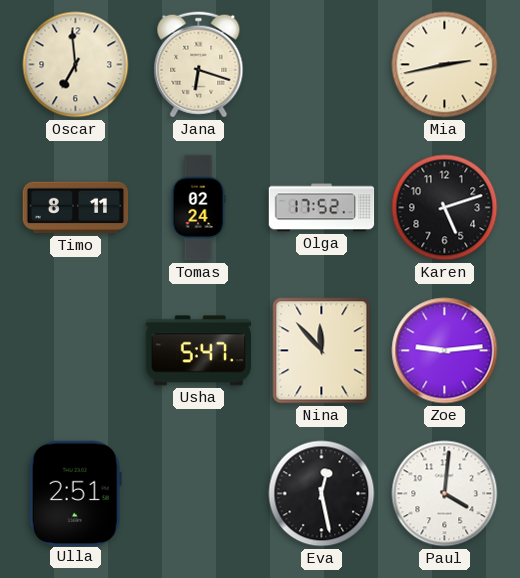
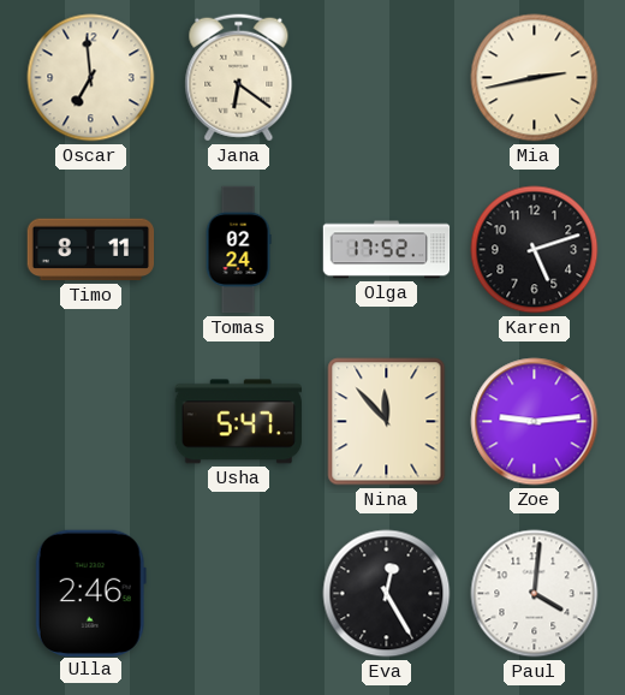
Jana: 6:18 -> 6:21 (239, 78)
Ulla: 2:51 -> 2:46 (90, 593)
Eva: 12:28 -> 12:25 (387, 594)
